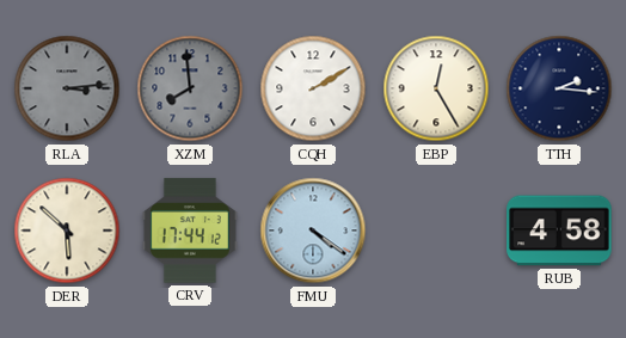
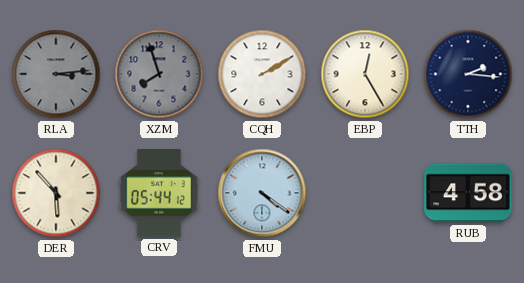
XZM: 7:59 -> 7:57 (159, 74)
DER: 5:52 -> 5:53 (56, 193)
CRV: 17:44 -> 05:44 (159, 193)
